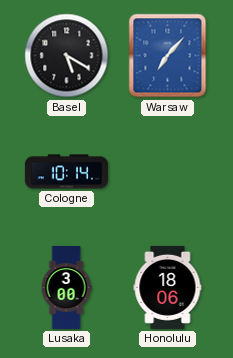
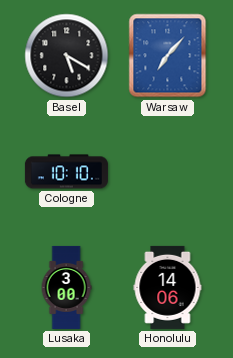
Cologne: 10:14 -> 10:10 (66, 172)
Honolulu: 18:06 -> 14:06 (168, 287)
